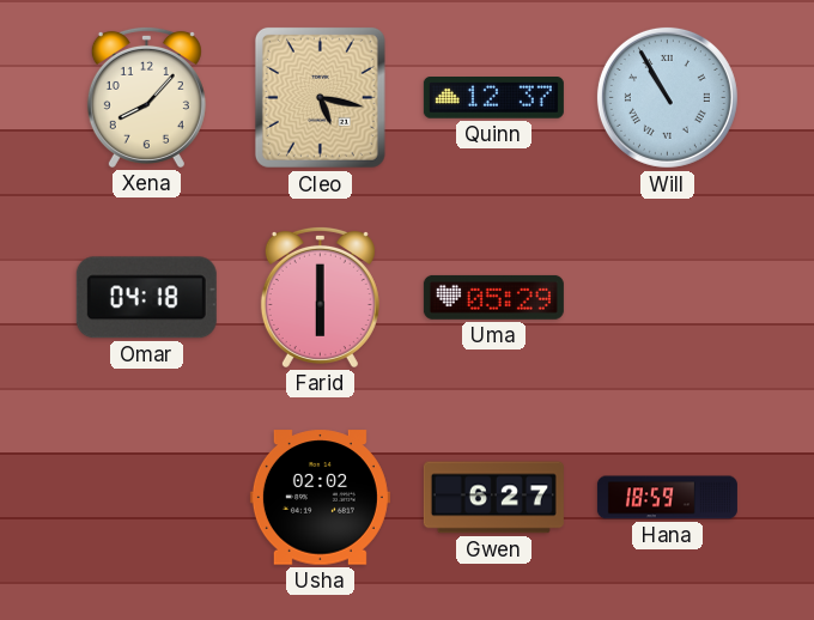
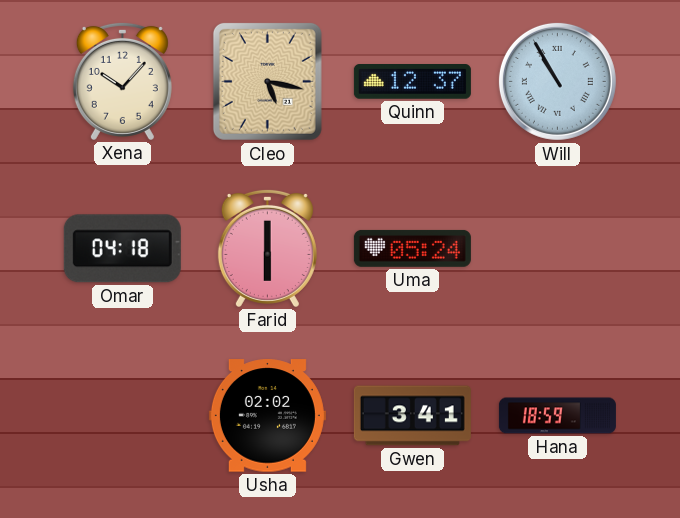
Xena: 8:07 -> 10:07 (122, 81)
Uma: 05:29 -> 05:24 (412, 248)
Gwen: 6:27 -> 3:41 (412, 416)
